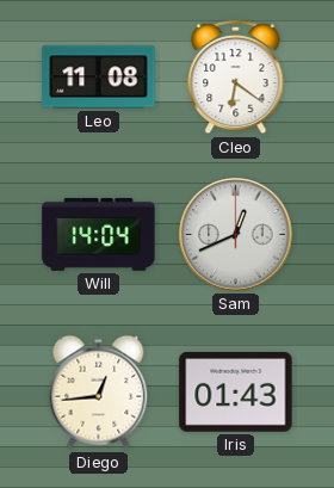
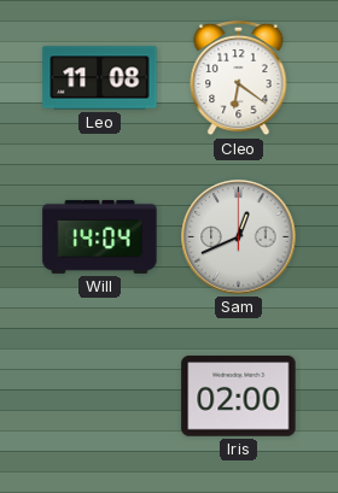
Diego: 12:44 -> none (99, 393)
Iris: 01:43 -> 02:00 (239, 397)
